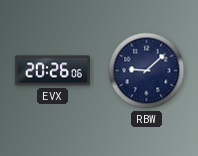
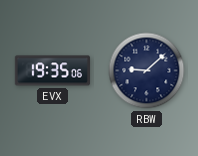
EVX: 20:26 -> 19:35 (52, 71)
